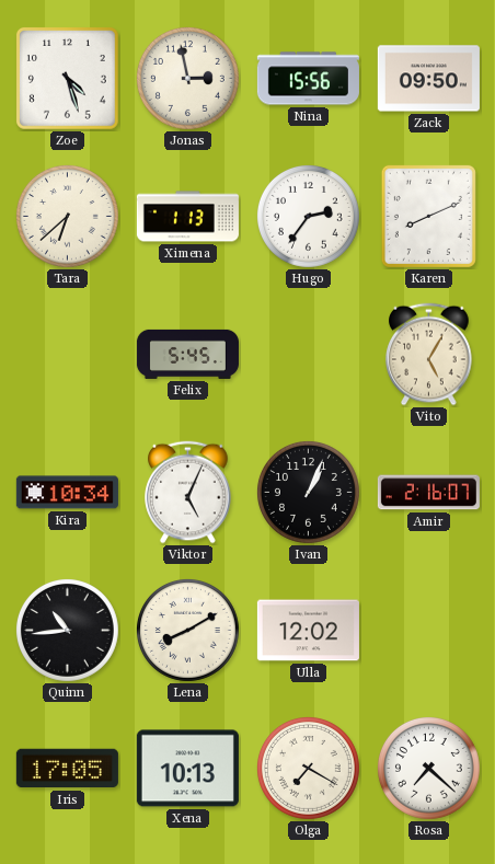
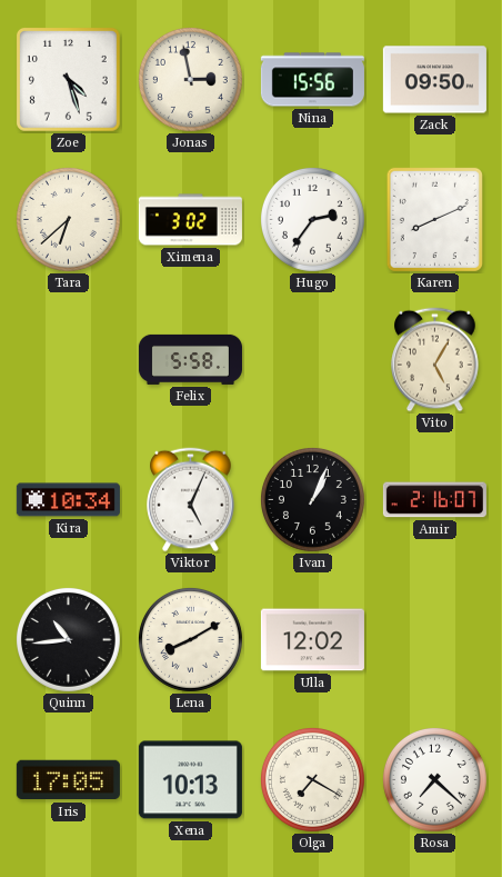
Ximena: 1:13 -> 3:02 (190, 220)
Felix: 5:45 -> 5:58 (190, 359)
